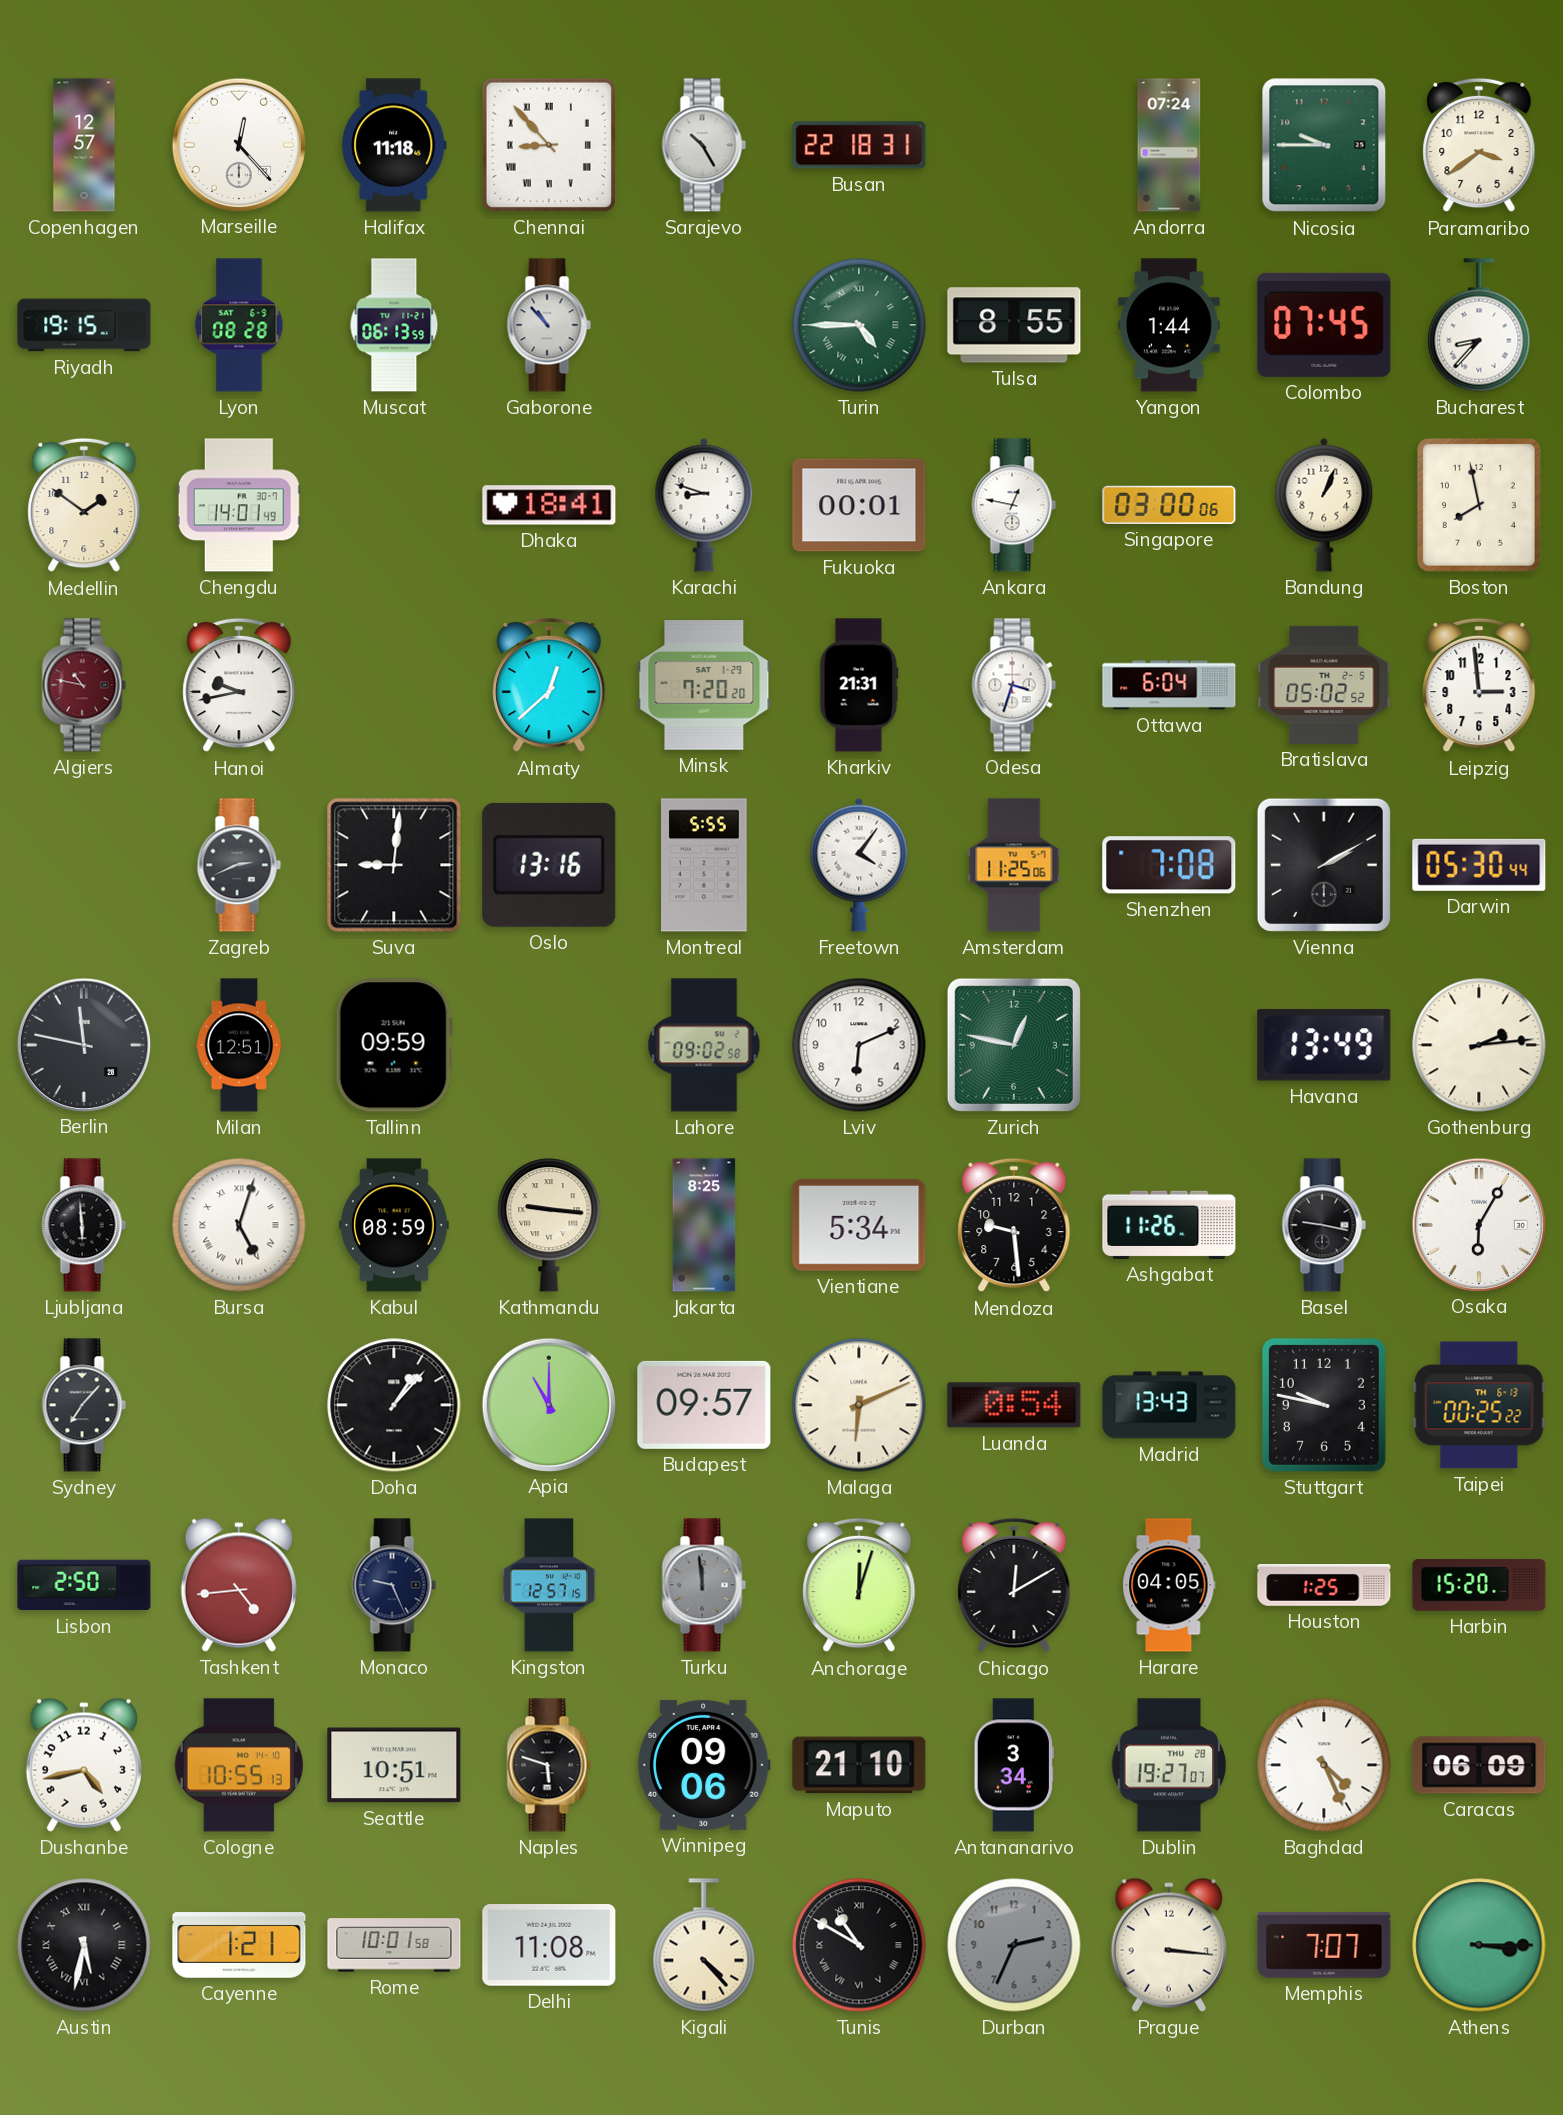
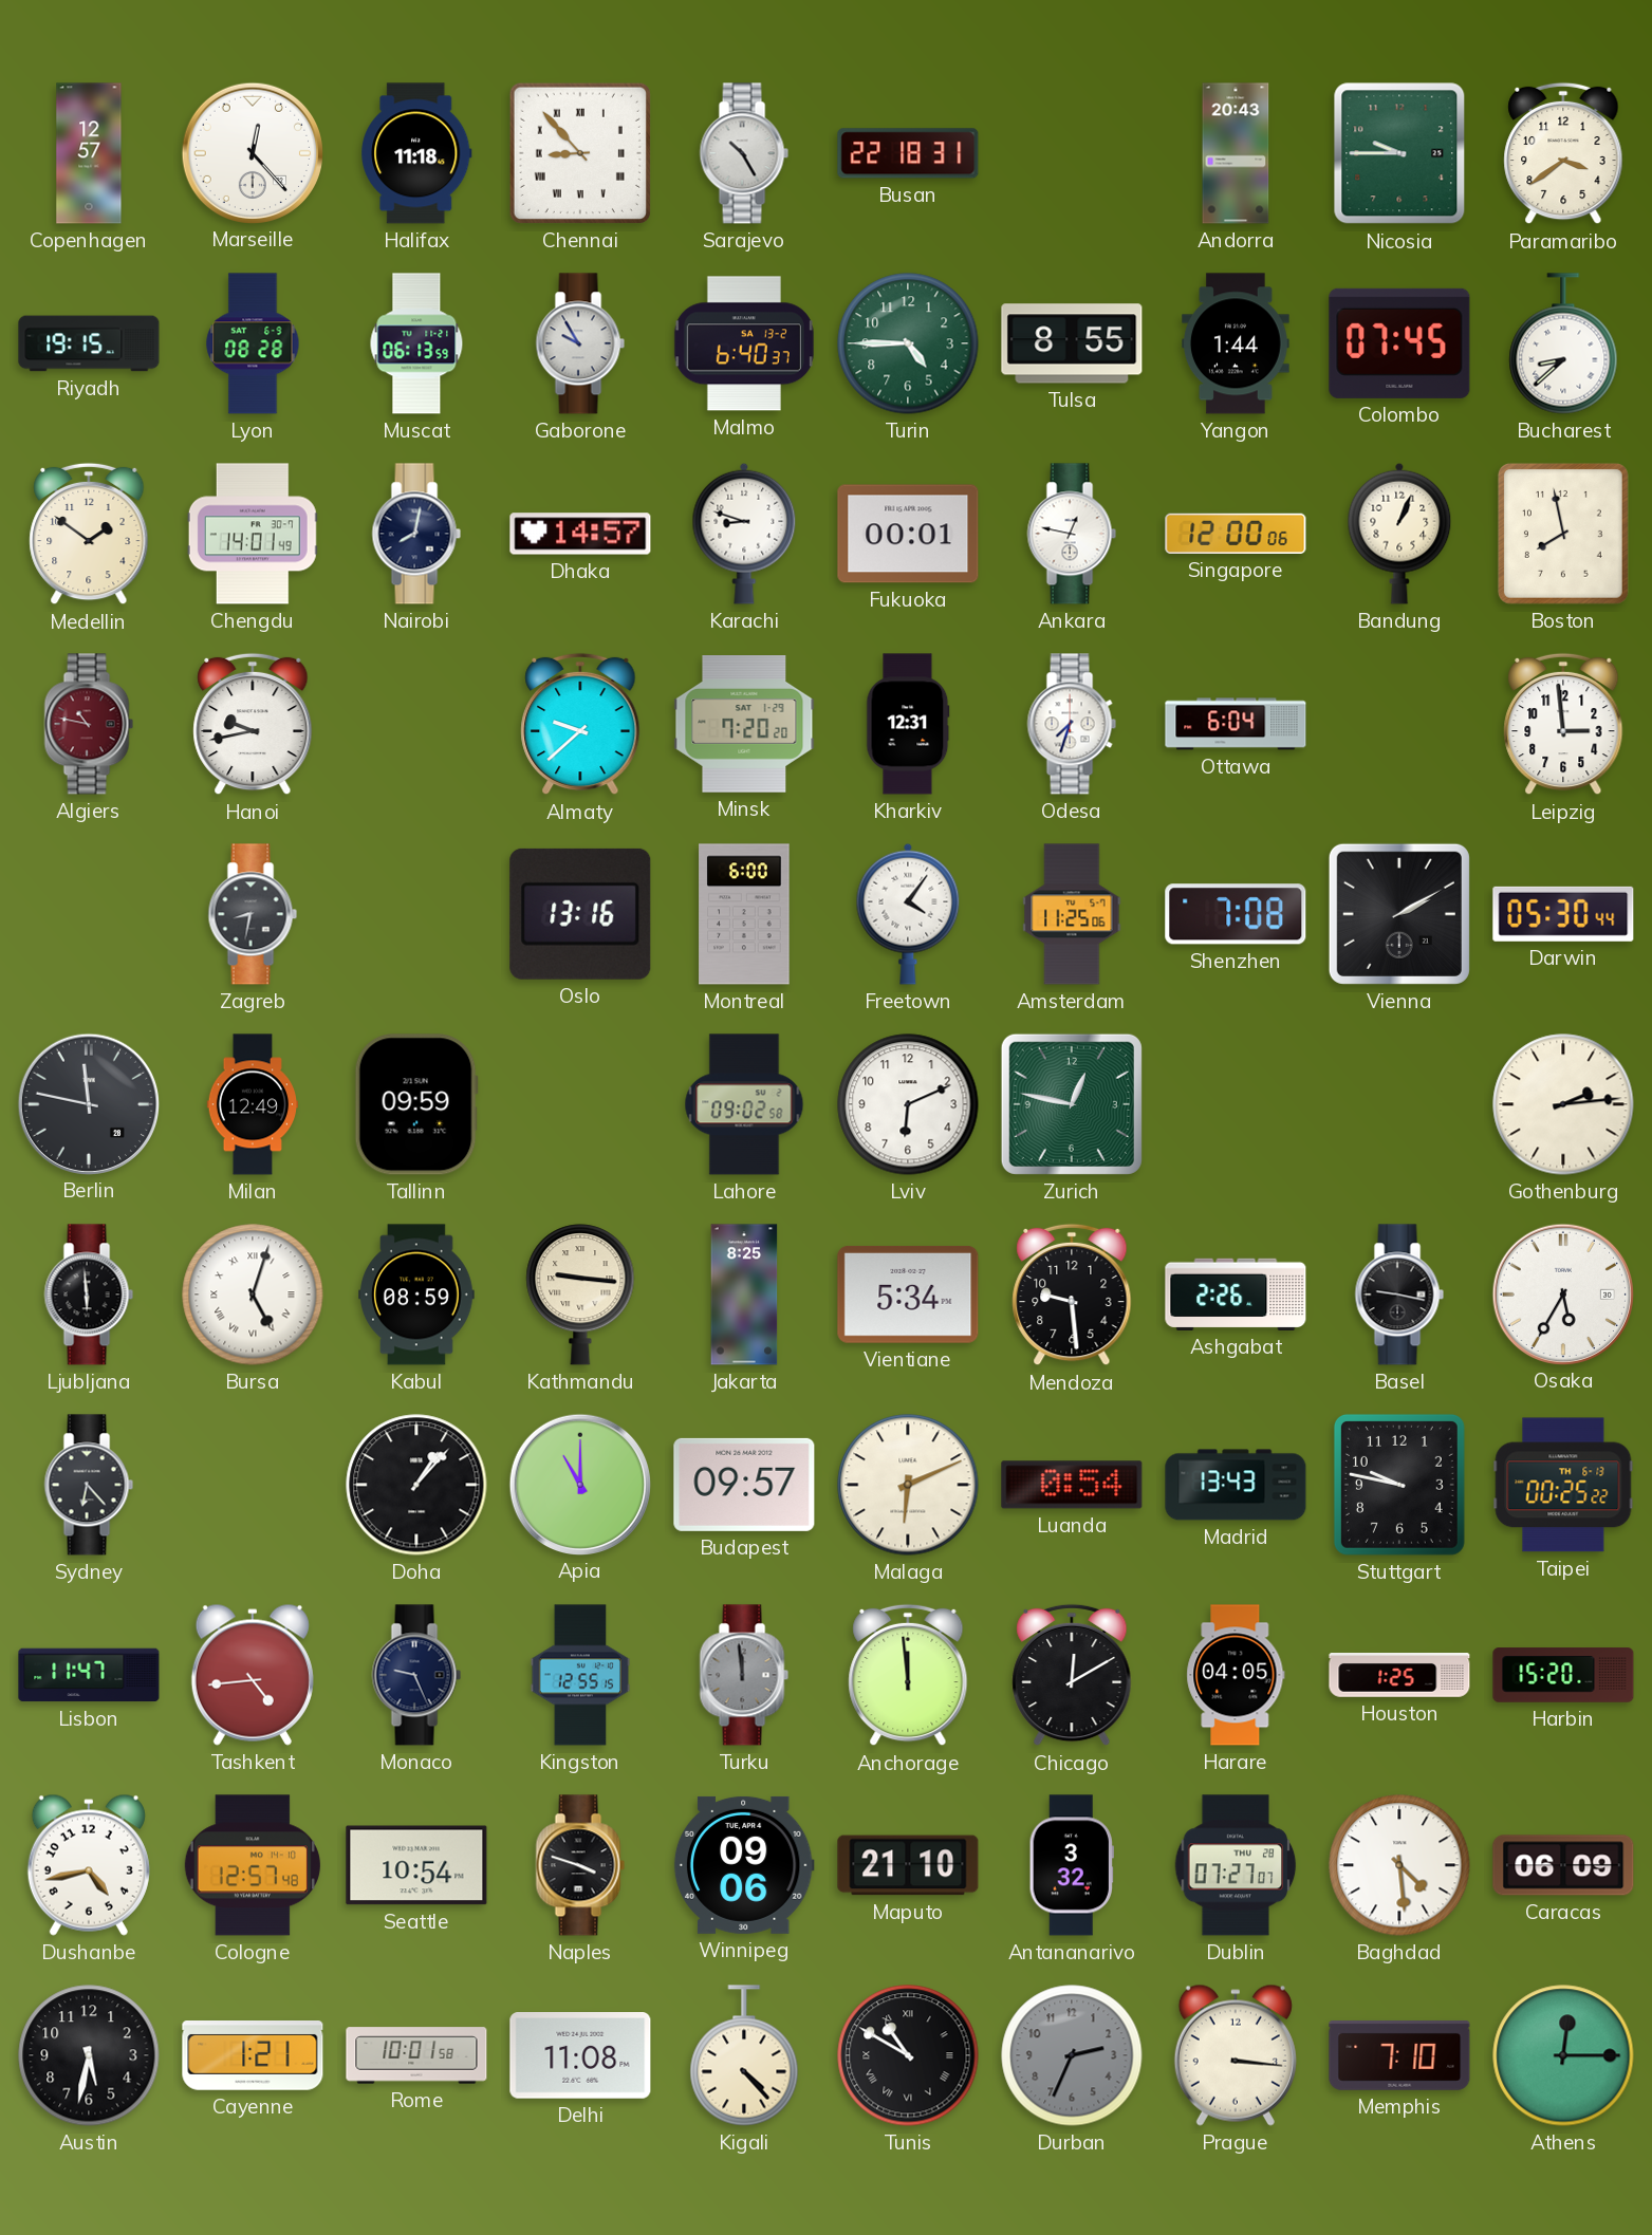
Andorra: 07:24 -> 20:43 (1236, 153)
Gaborone: 10:53 -> 9:55 (580, 343)
Malmo: none -> 6:40 (744, 343)
Turin numerals: Roman -> Arabic (908, 343)
Bucharest: 8:37 -> 8:38 (1563, 343)
Nairobi: none -> 8:02 (416, 534)
Dhaka: 18:41 -> 14:57 (580, 534)
Singapore: 03:00 -> 12:00 (1236, 534)
Almaty: 12:38 -> 9:38 (580, 724)
Kharkiv: 21:31 -> 12:31 (908, 724)
Odesa: 3:33 -> 7:33 (1072, 724)
Bratislava: 05:02 -> none (1324, 685)
Zagreb: 2:41 -> 8:32 (253, 914)
Suva: 9:01 -> none (394, 865)
Montreal: 5:55 -> 6:00 (744, 914)
Milan: 12:51 -> 12:49 (252, 1104)
Havana: 13:49 -> none (1324, 1045)
Ashgabat: 11:26 -> 2:26 (1236, 1295)
Osaka: 6:05 -> 5:35 (1562, 1293)
Sydney: 7:07 -> 6:23 (89, 1485)
Lisbon: 2:50 -> 11:47 (89, 1675)
Kingston: 12:57 -> 12:55 (580, 1675)
Anchorage: 12:03 -> 11:59 (908, 1675)
Cologne: 10:55 -> 12:57 (253, 1865)
Seattle: 10:51 -> 10:54 (416, 1865)
Naples: 5:48 -> 3:48 (580, 1865)
Antananarivo: 3:34 -> 3:32 (1072, 1865)
Dublin: 19:27 -> 07:27 (1236, 1865)
Baghdad: 4:26 -> 4:29 (1399, 1865)
Austin numerals: Roman -> Arabic (89, 2055)
Memphis: 7:07 -> 7:10 (1399, 2055)
Athens: 3:15 -> 12:15 (1563, 2055)
